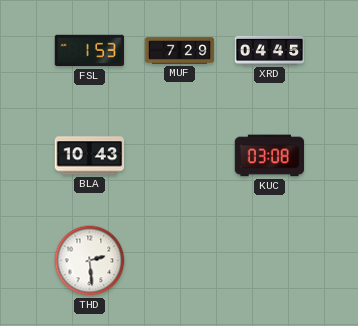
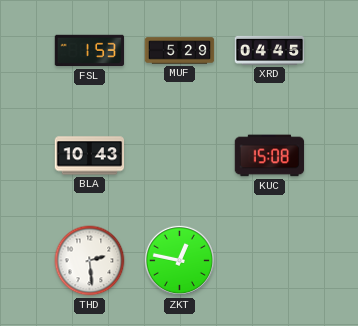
MUF: 7:29 -> 5:29 (180, 51)
KUC: 03:08 -> 15:08 (270, 156)
ZKT: none -> 12:47 (179, 260)
